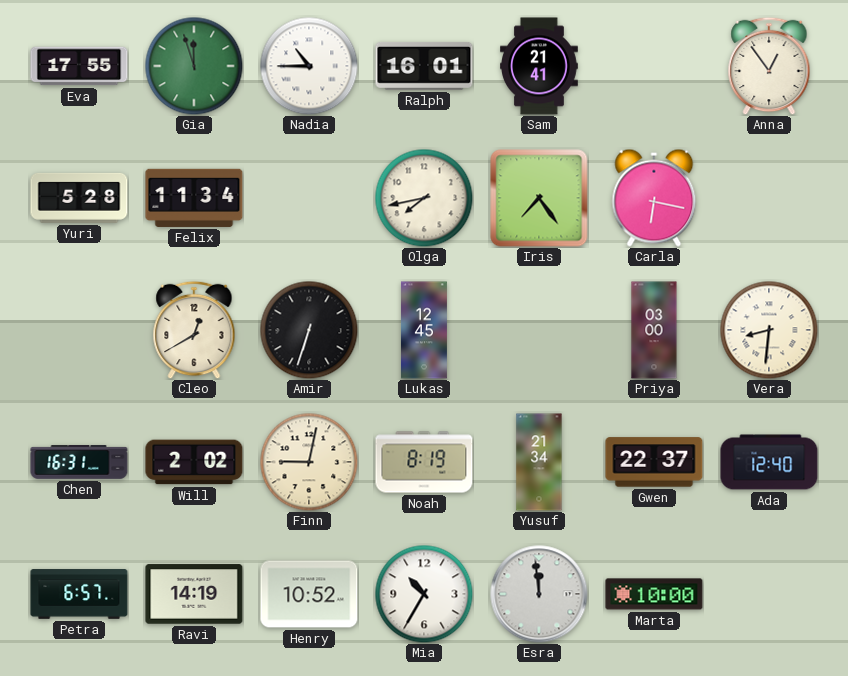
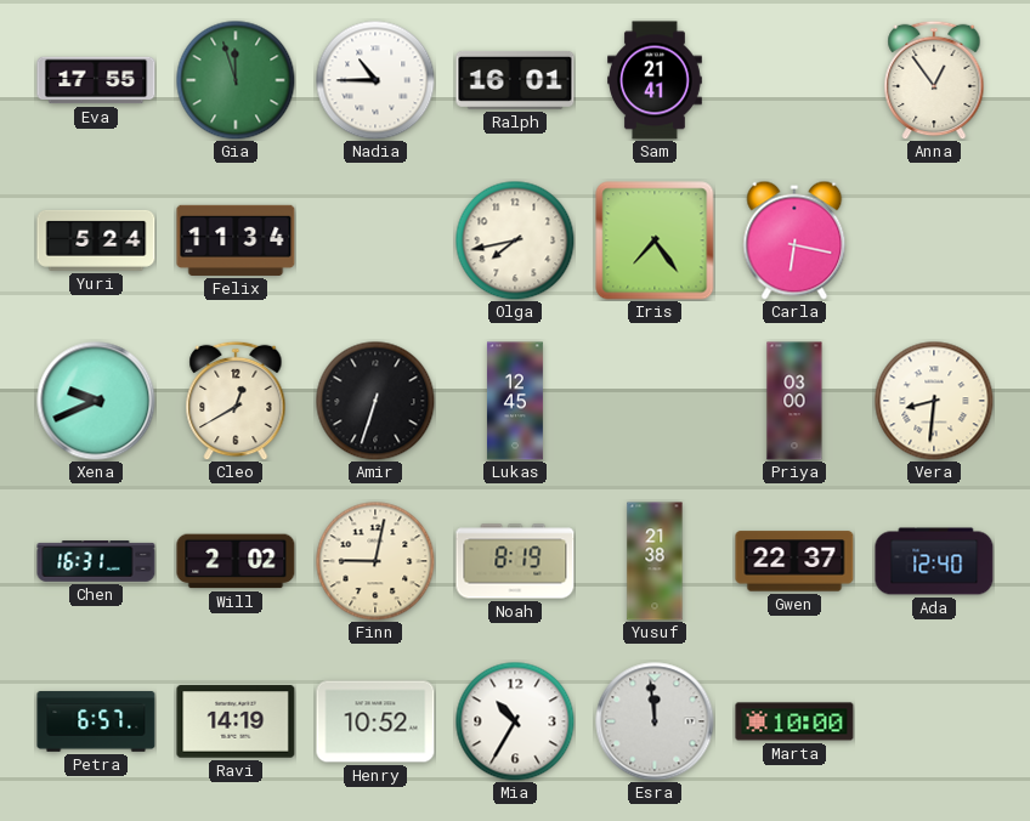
Yuri: 5:28 -> 5:24 (96, 240)
Xena: none -> 9:41 (96, 401)
Yusuf: 21:34 -> 21:38 (655, 561)
